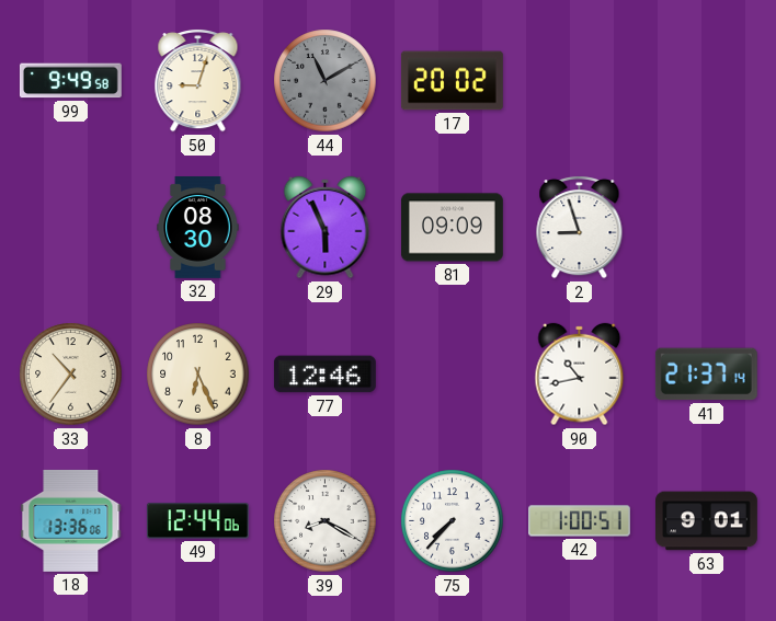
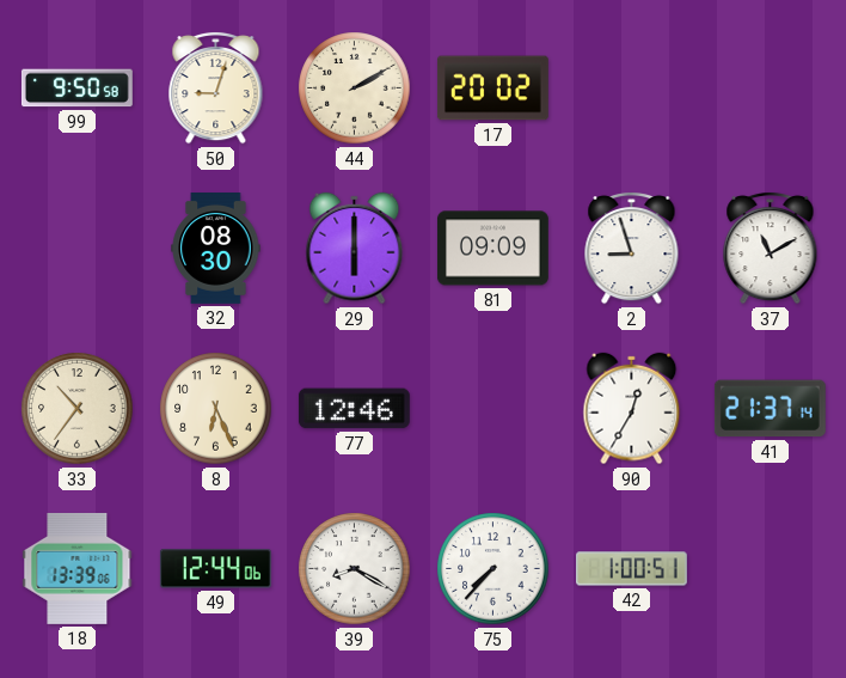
99: 9:49 -> 9:50 (76, 88)
44: 11:10 -> 2:10 (355, 88)
44 dial: grey -> cream (355, 88)
29: 5:56 -> 6:00 (355, 249)
37: none -> 11:10 (771, 248)
90: 10:43 -> 12:35 (632, 409)
18: 13:36 -> 13:39 (78, 568)
63: 9:01 -> none (707, 521)
